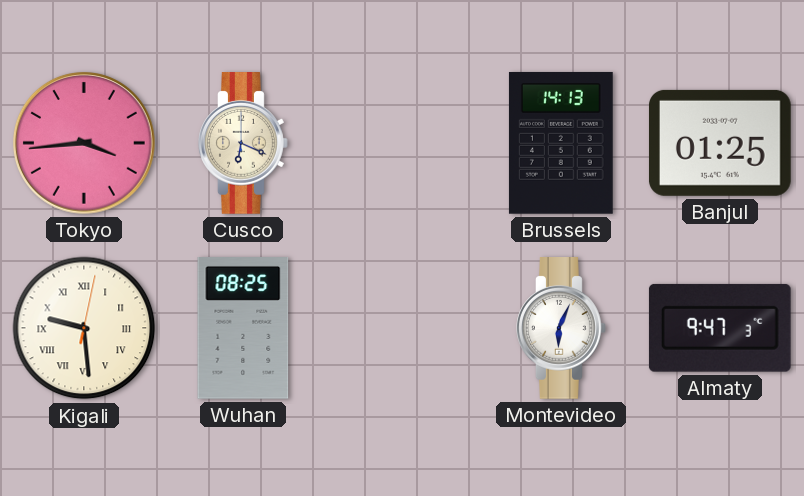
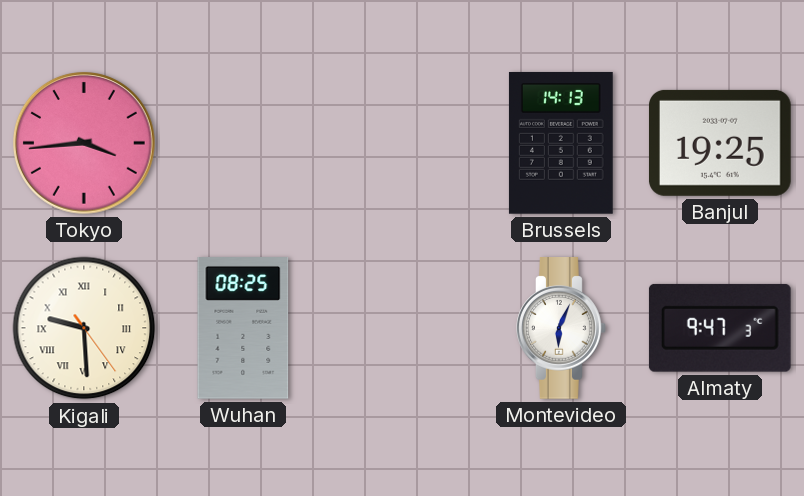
Cusco: 6:19 -> none (243, 144)
Banjul: 01:25 -> 19:25 (720, 143)
Kigali: 9:29:02 -> 9:29:24 (84, 328)
